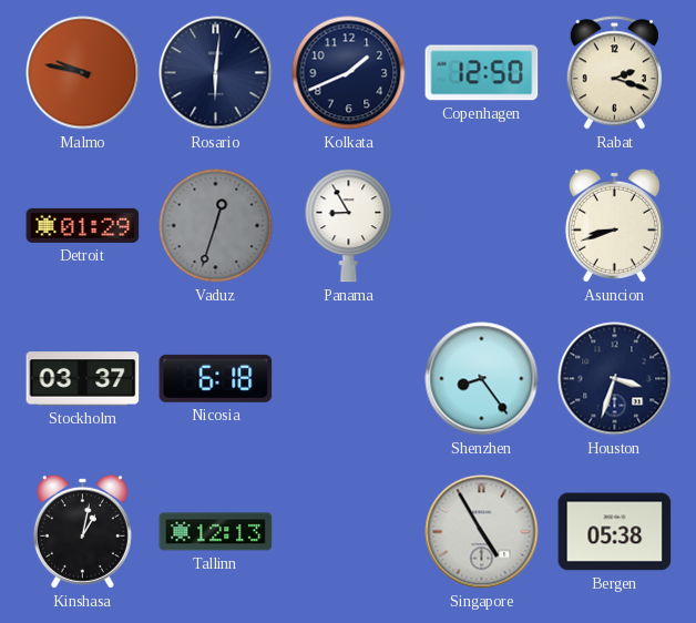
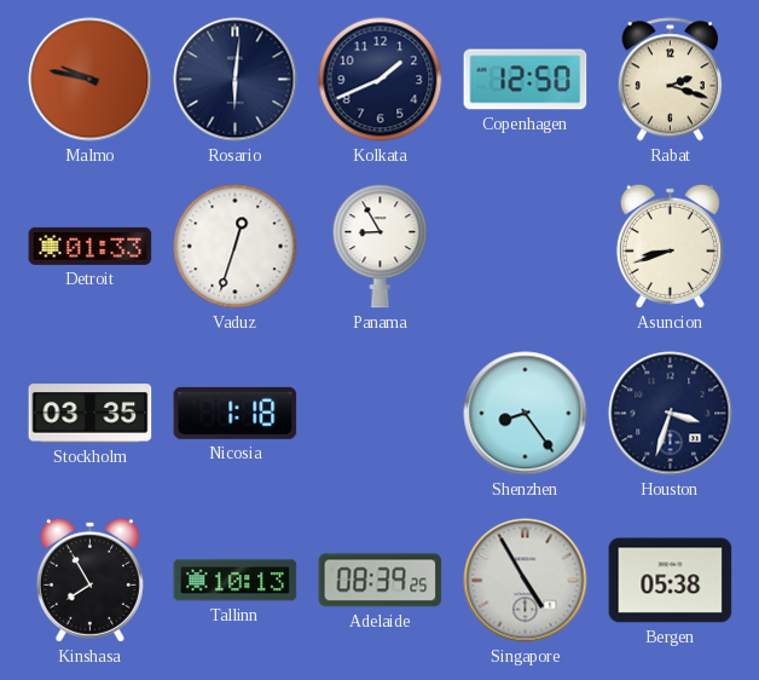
Detroit: 01:29 -> 01:33 (91, 246)
Vaduz dial: grey -> white (236, 247)
Stockholm: 03:37 -> 03:35 (91, 414)
Nicosia: 6:18 -> 1:18 (236, 413)
Kinshasa: 1:02 -> 7:55 (89, 580)
Tallinn: 12:13 -> 10:13 (236, 581)
Adelaide: none -> 08:39 (381, 581)
